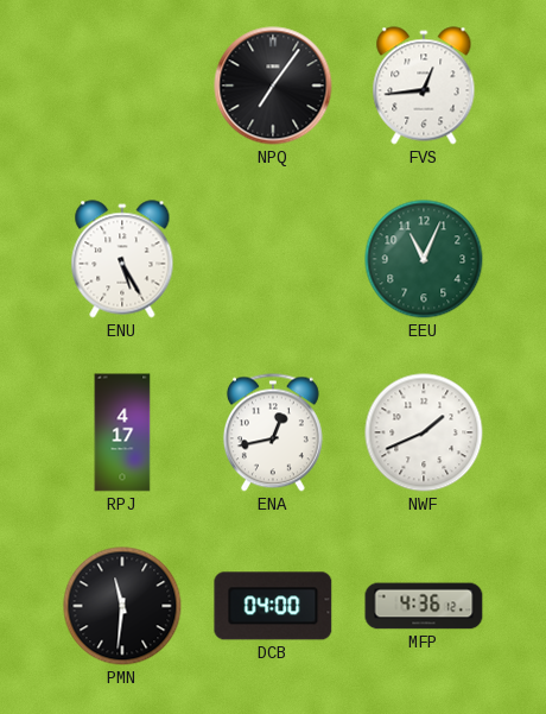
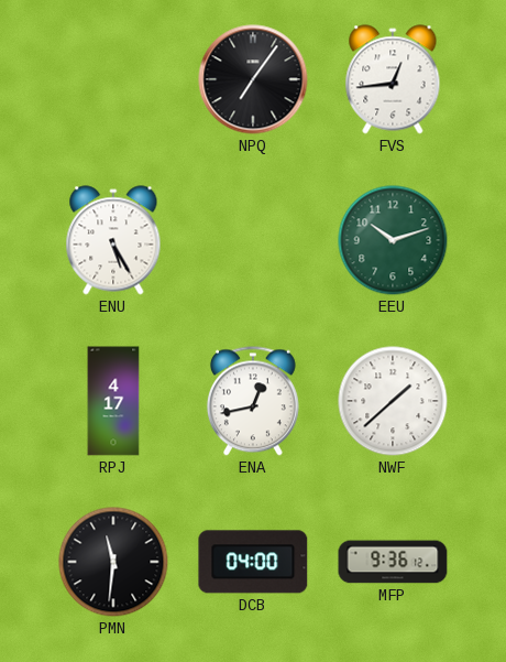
EEU: 11:04 -> 10:12 (393, 240)
NWF: 1:41 -> 1:38 (393, 401)
MFP: 4:36 -> 9:36 (393, 562)
